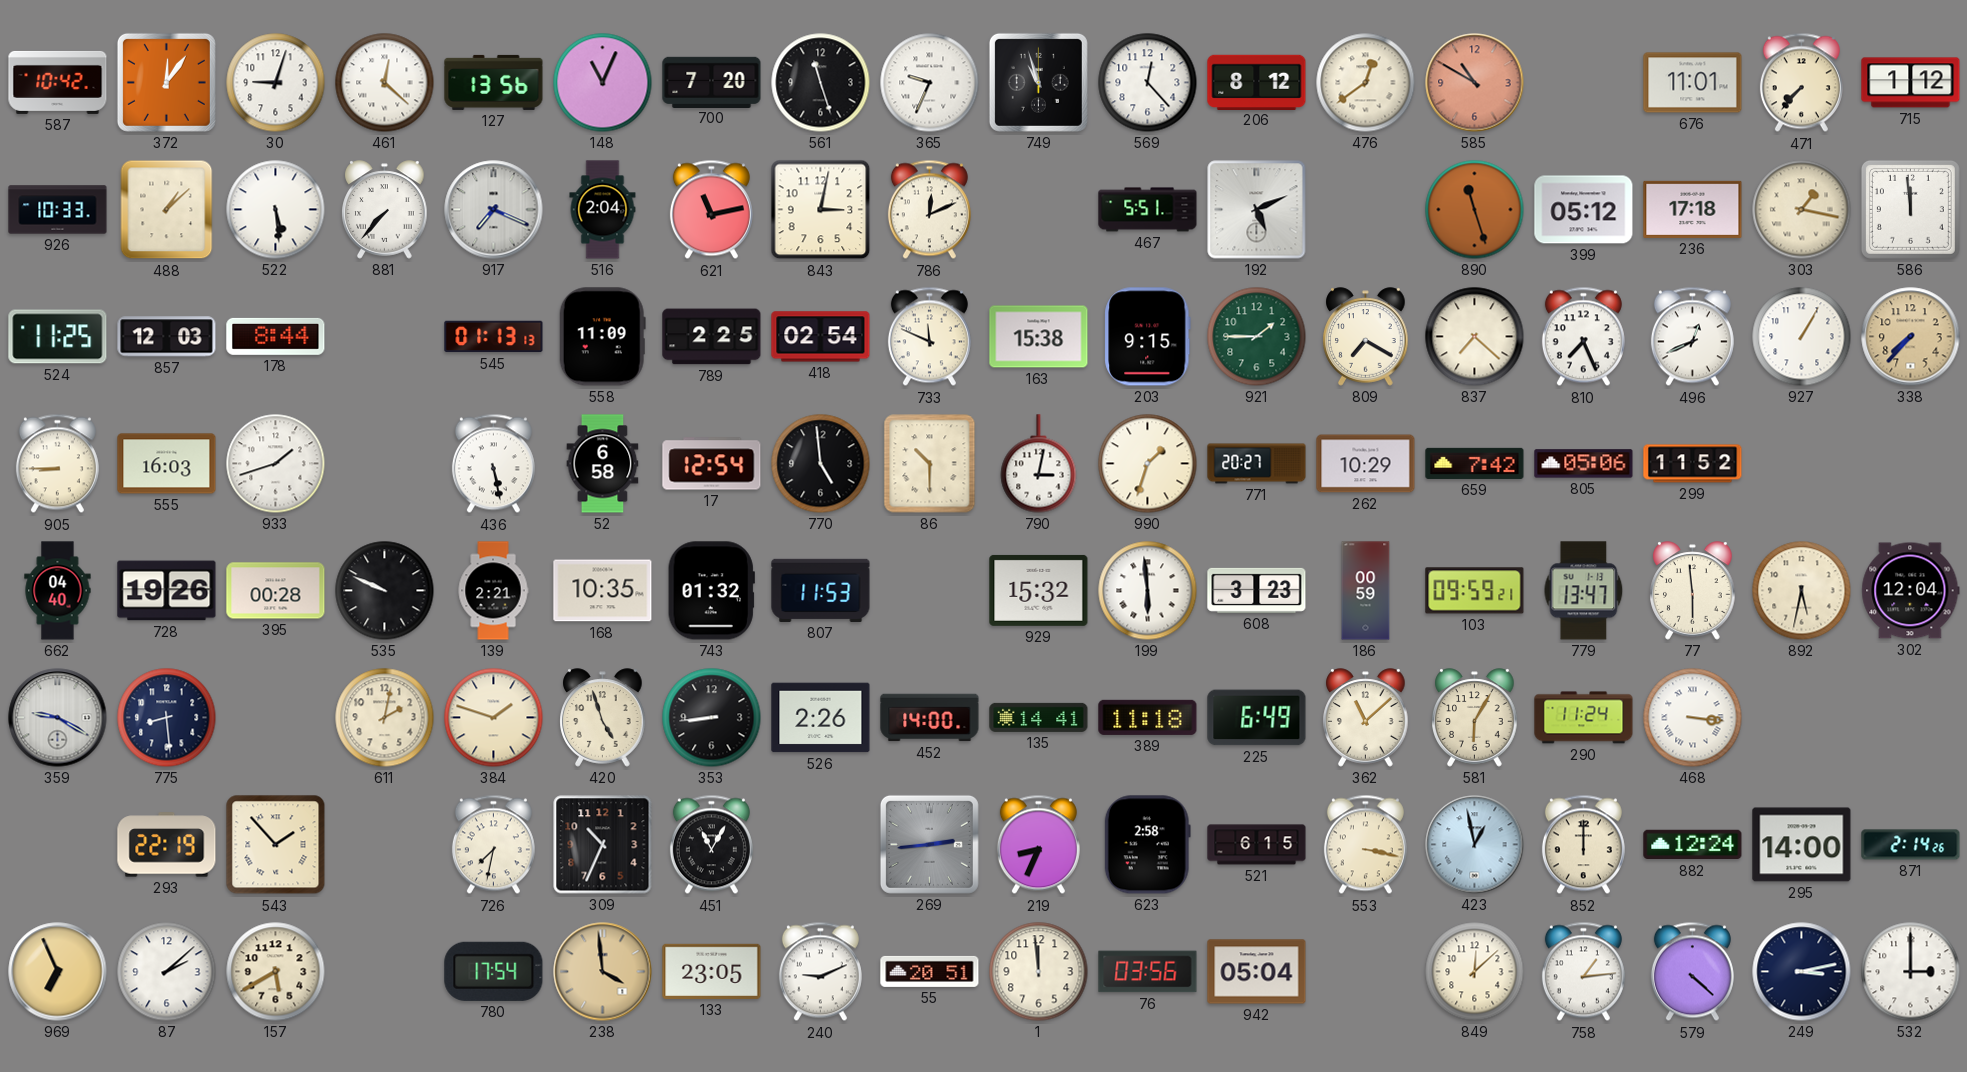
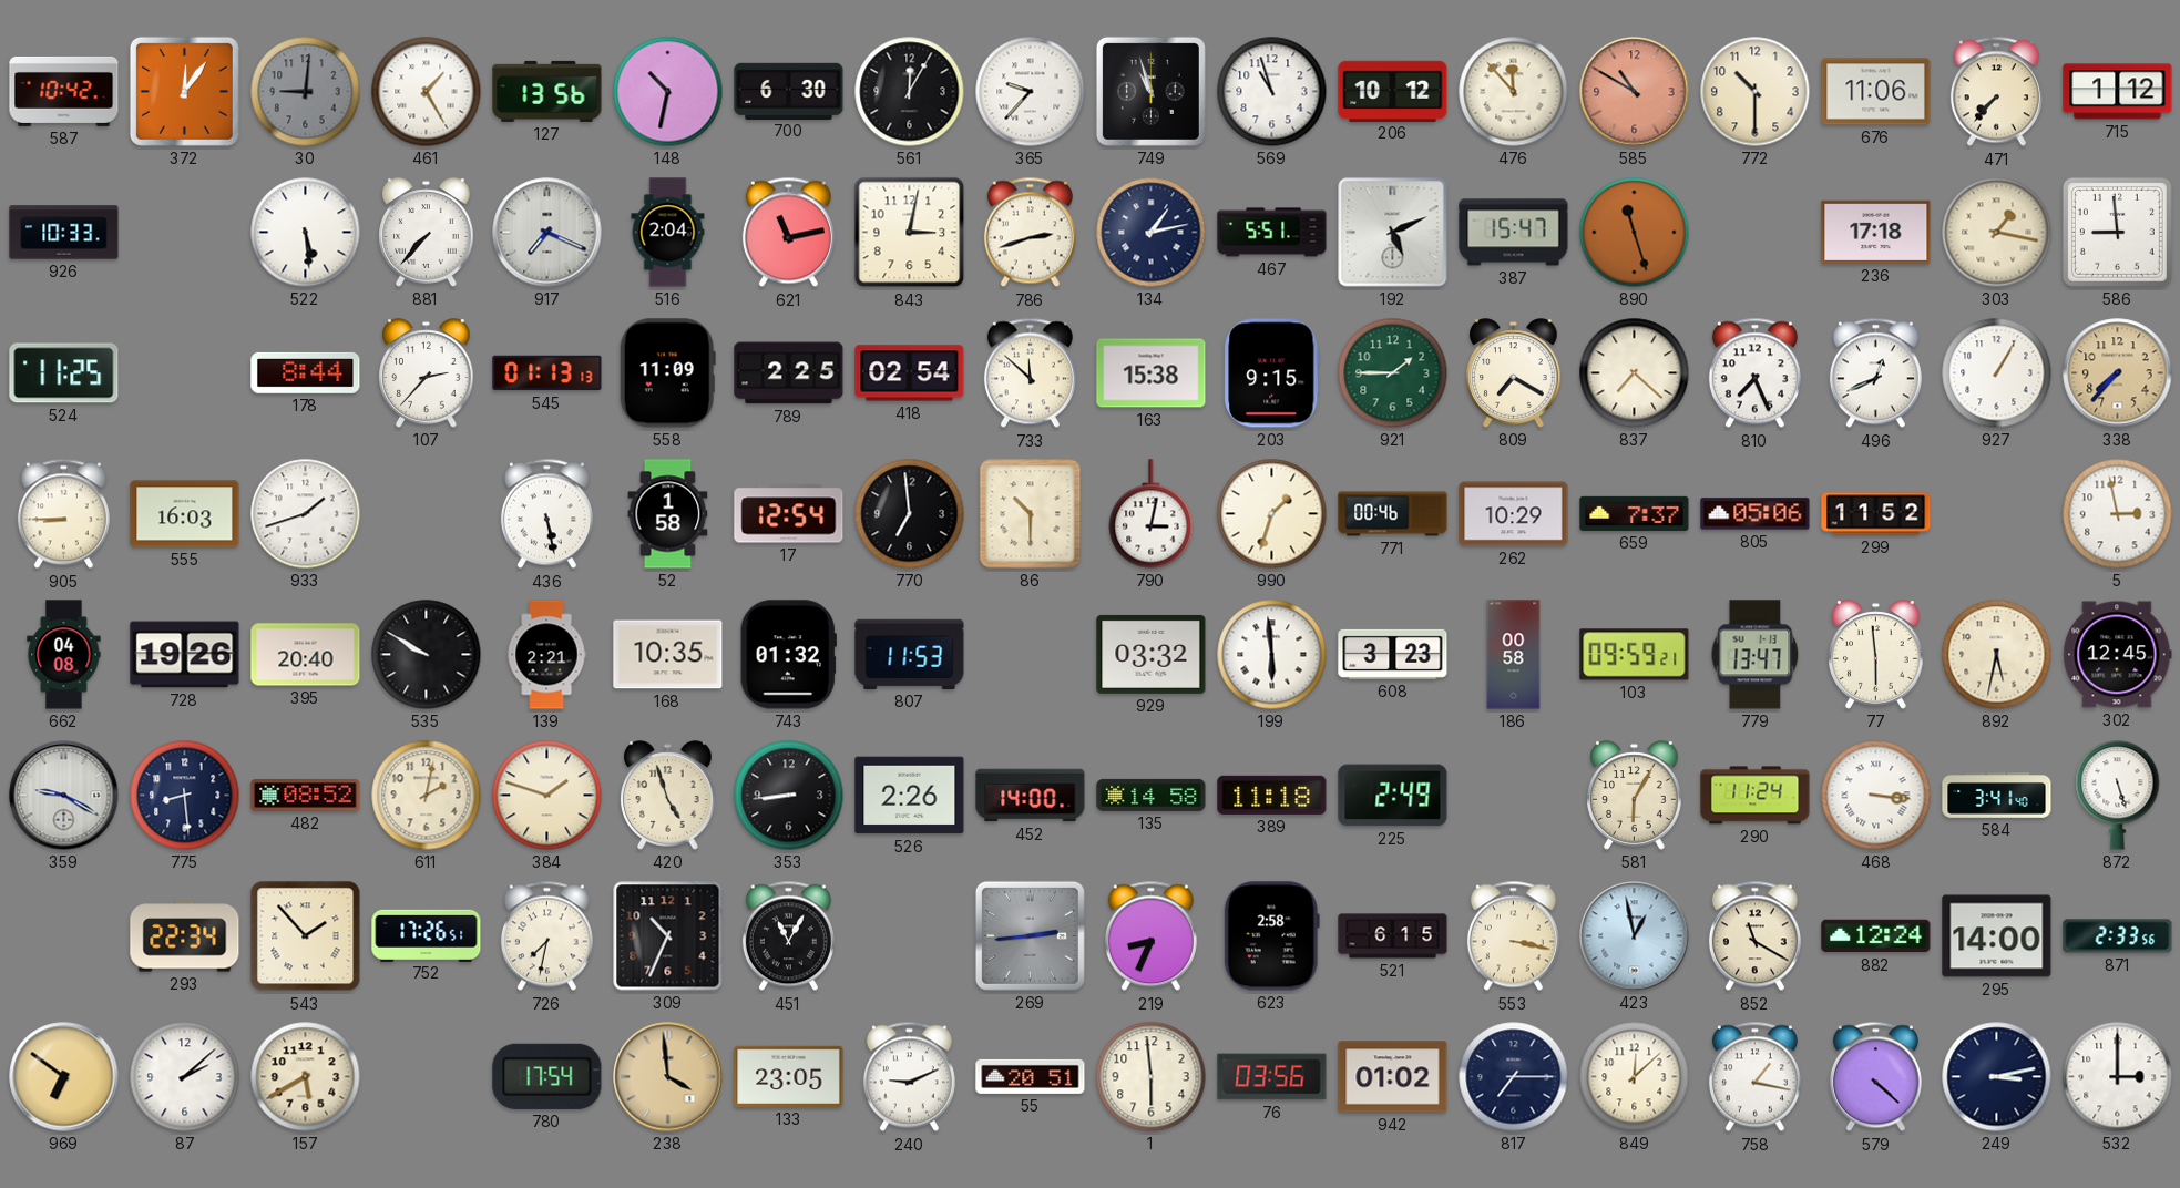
30: 9:03 -> 9:01 (306, 92)
30 dial: white -> grey (306, 92)
461: 12:22 -> 1:25 (427, 92)
148: 11:04 -> 10:32 (668, 92)
700: 7:20 -> 6:30 (789, 91)
561: 11:27 -> 12:05 (910, 92)
365: 9:34 -> 9:37 (1031, 92)
569: 12:23 -> 10:57 (1272, 92)
206: 8:12 -> 10:12 (1393, 91)
476: 12:39 -> 11:53 (1514, 92)
772: none -> 10:30 (1756, 92)
676: 11:01 -> 11:06 (1876, 92)
488: 1:08 -> none (167, 210)
786: 12:11 -> 2:42 (1030, 233)
134: none -> 1:13 (1152, 233)
387: none -> 15:47 (1514, 233)
399: 05:12 -> none (1584, 210)
586: 11:59 -> 8:59 (2117, 232)
857: 12:03 -> none (167, 337)
107: none -> 2:37 (427, 373)
733: 11:49 -> 11:52 (1030, 373)
52: 6:58 -> 1:58 (668, 514)
770: 4:59 -> 6:59 (910, 514)
771: 20:27 -> 00:46 (1393, 514)
659: 7:42 -> 7:37 (1635, 513)
5: none -> 2:58 (2118, 514)
662: 04:40 -> 04:08 (64, 655)
395: 00:28 -> 20:40 (306, 655)
535: 9:49 -> 9:50 (427, 655)
929: 15:32 -> 03:32 (1152, 654)
186: 00:59 -> 00:58 (1514, 655)
302: 12:04 -> 12:45 (2118, 655)
482: none -> 08:52 (306, 796)
135: 14:41 -> 14:58 (1152, 795)
225: 6:49 -> 2:49 (1393, 796)
362: 11:08 -> none (1366, 718)
584: none -> 3:41 (1997, 796)
872: none -> 5:27 (2118, 796)
293: 22:19 -> 22:34 (185, 936)
752: none -> 17:26 (427, 935)
852: 12:00 -> 11:20 (1754, 936)
871: 2:14 -> 2:33 (2118, 936)
969: 6:56 -> 6:51 (64, 1077)
1: 11:59 -> 5:59 (1152, 1077)
942: 05:04 -> 01:02 (1393, 1077)
817: none -> 7:15 (1514, 1077)
758: 1:14 -> 1:17 (1754, 1077)
